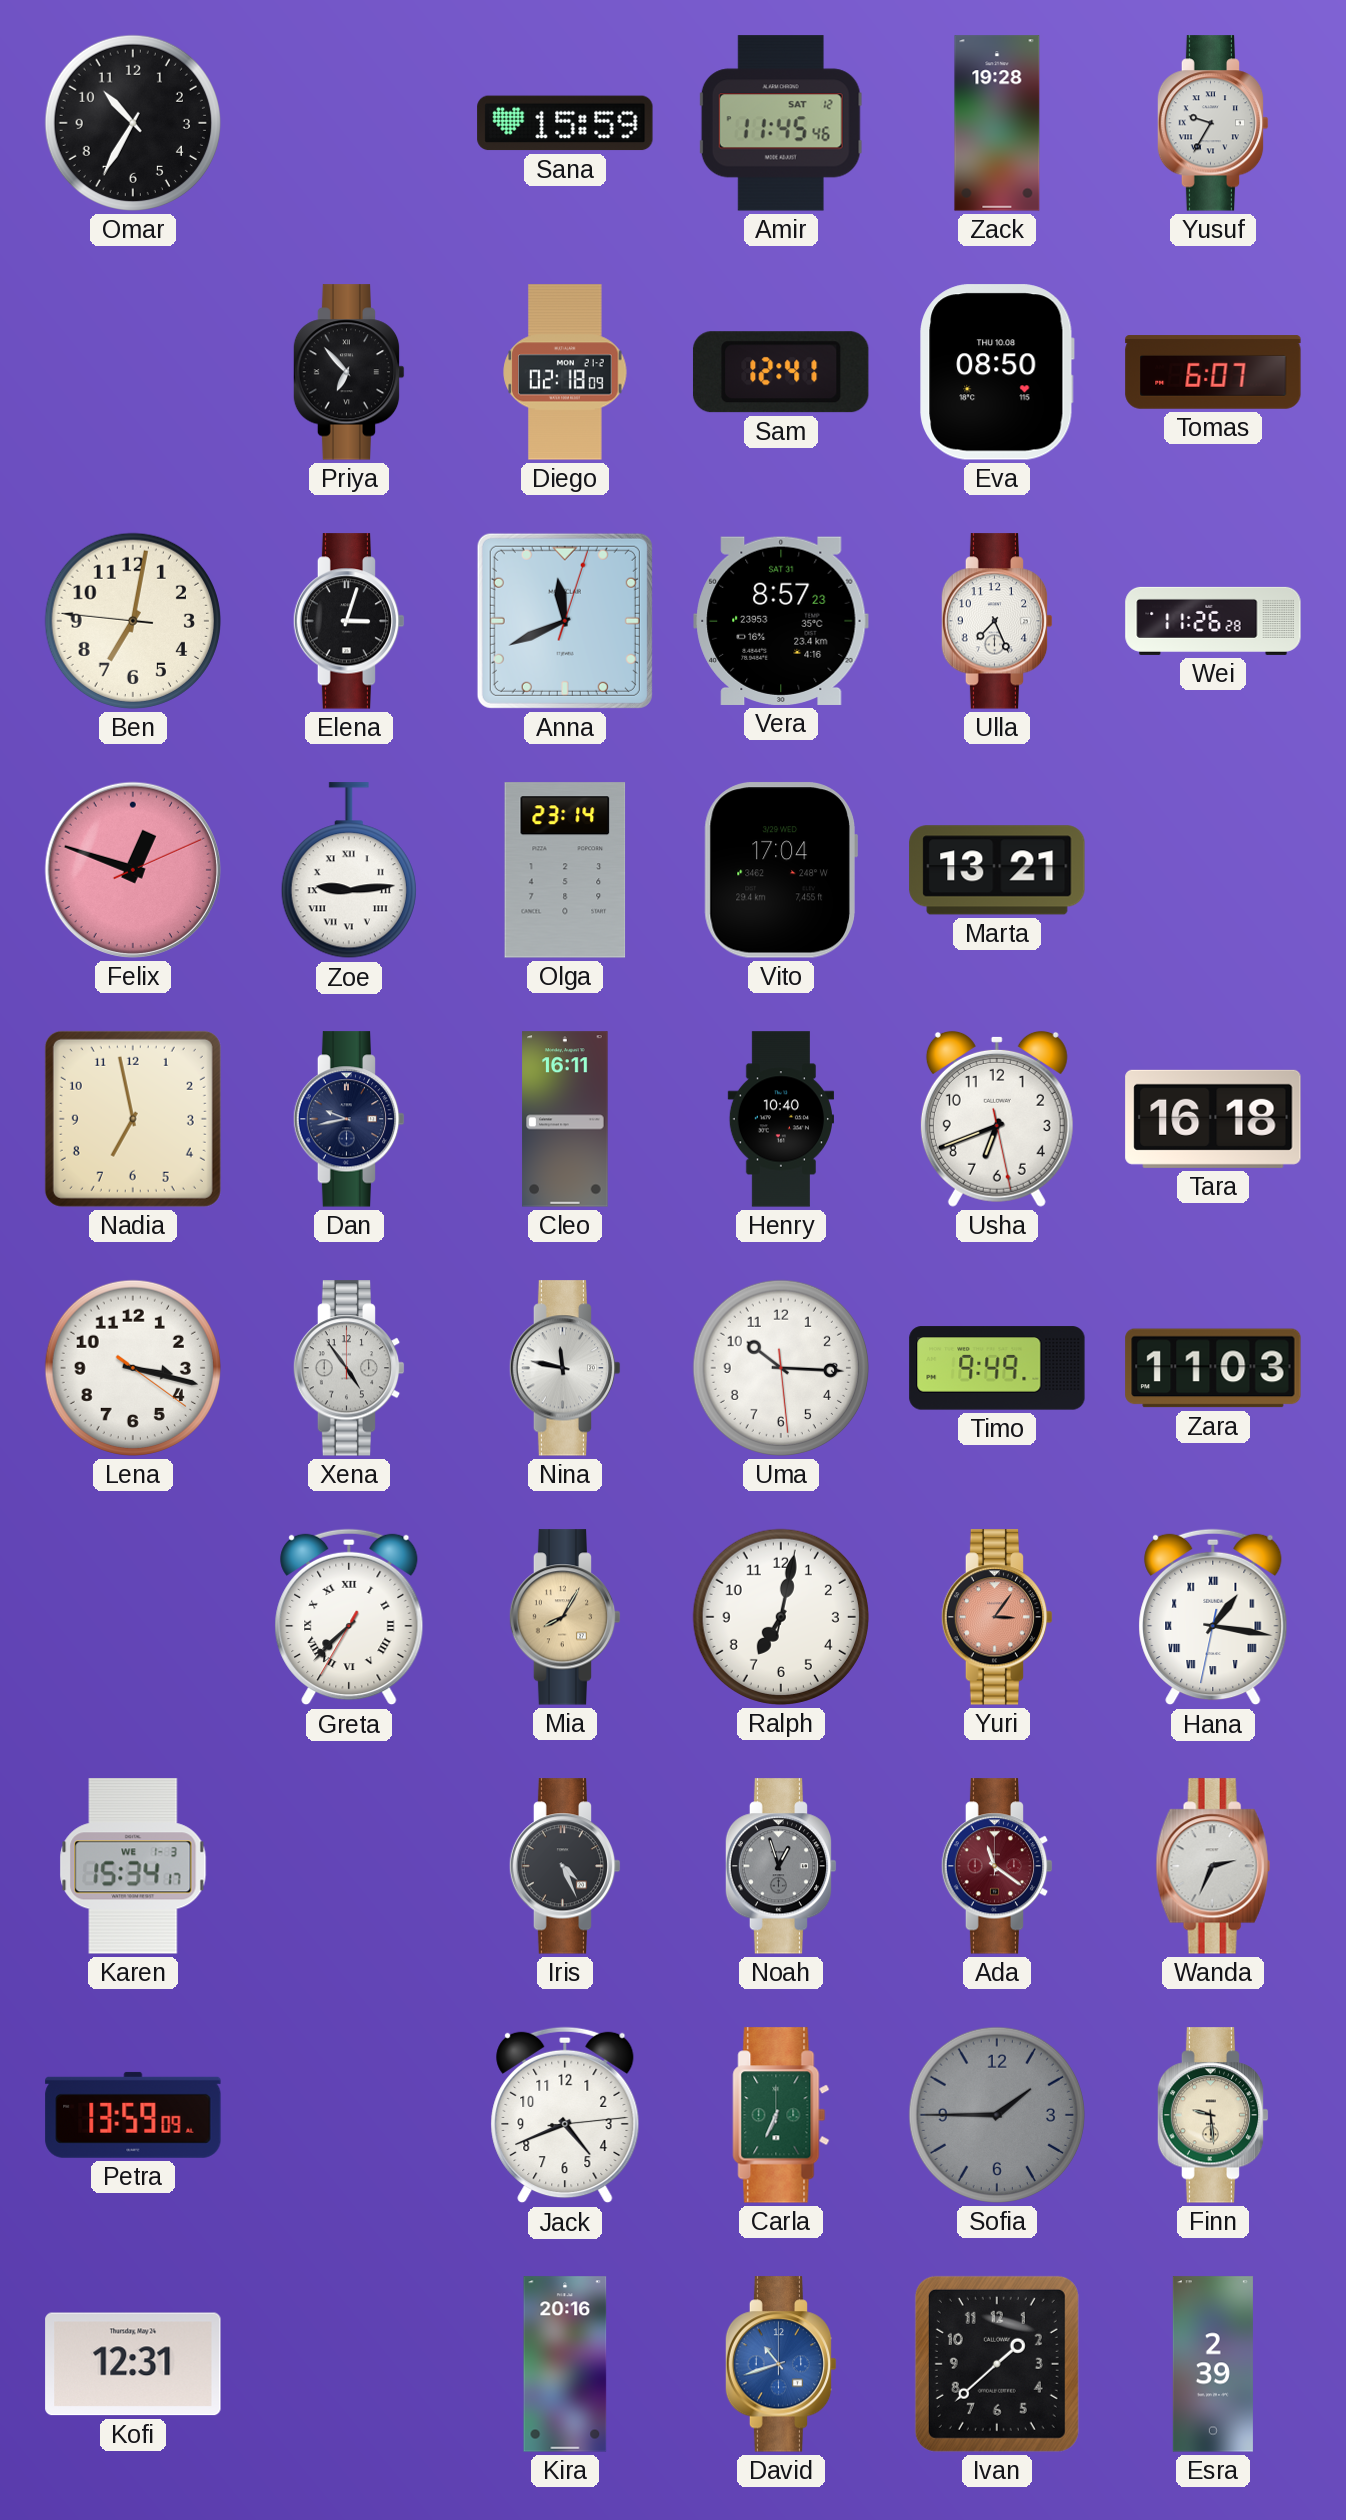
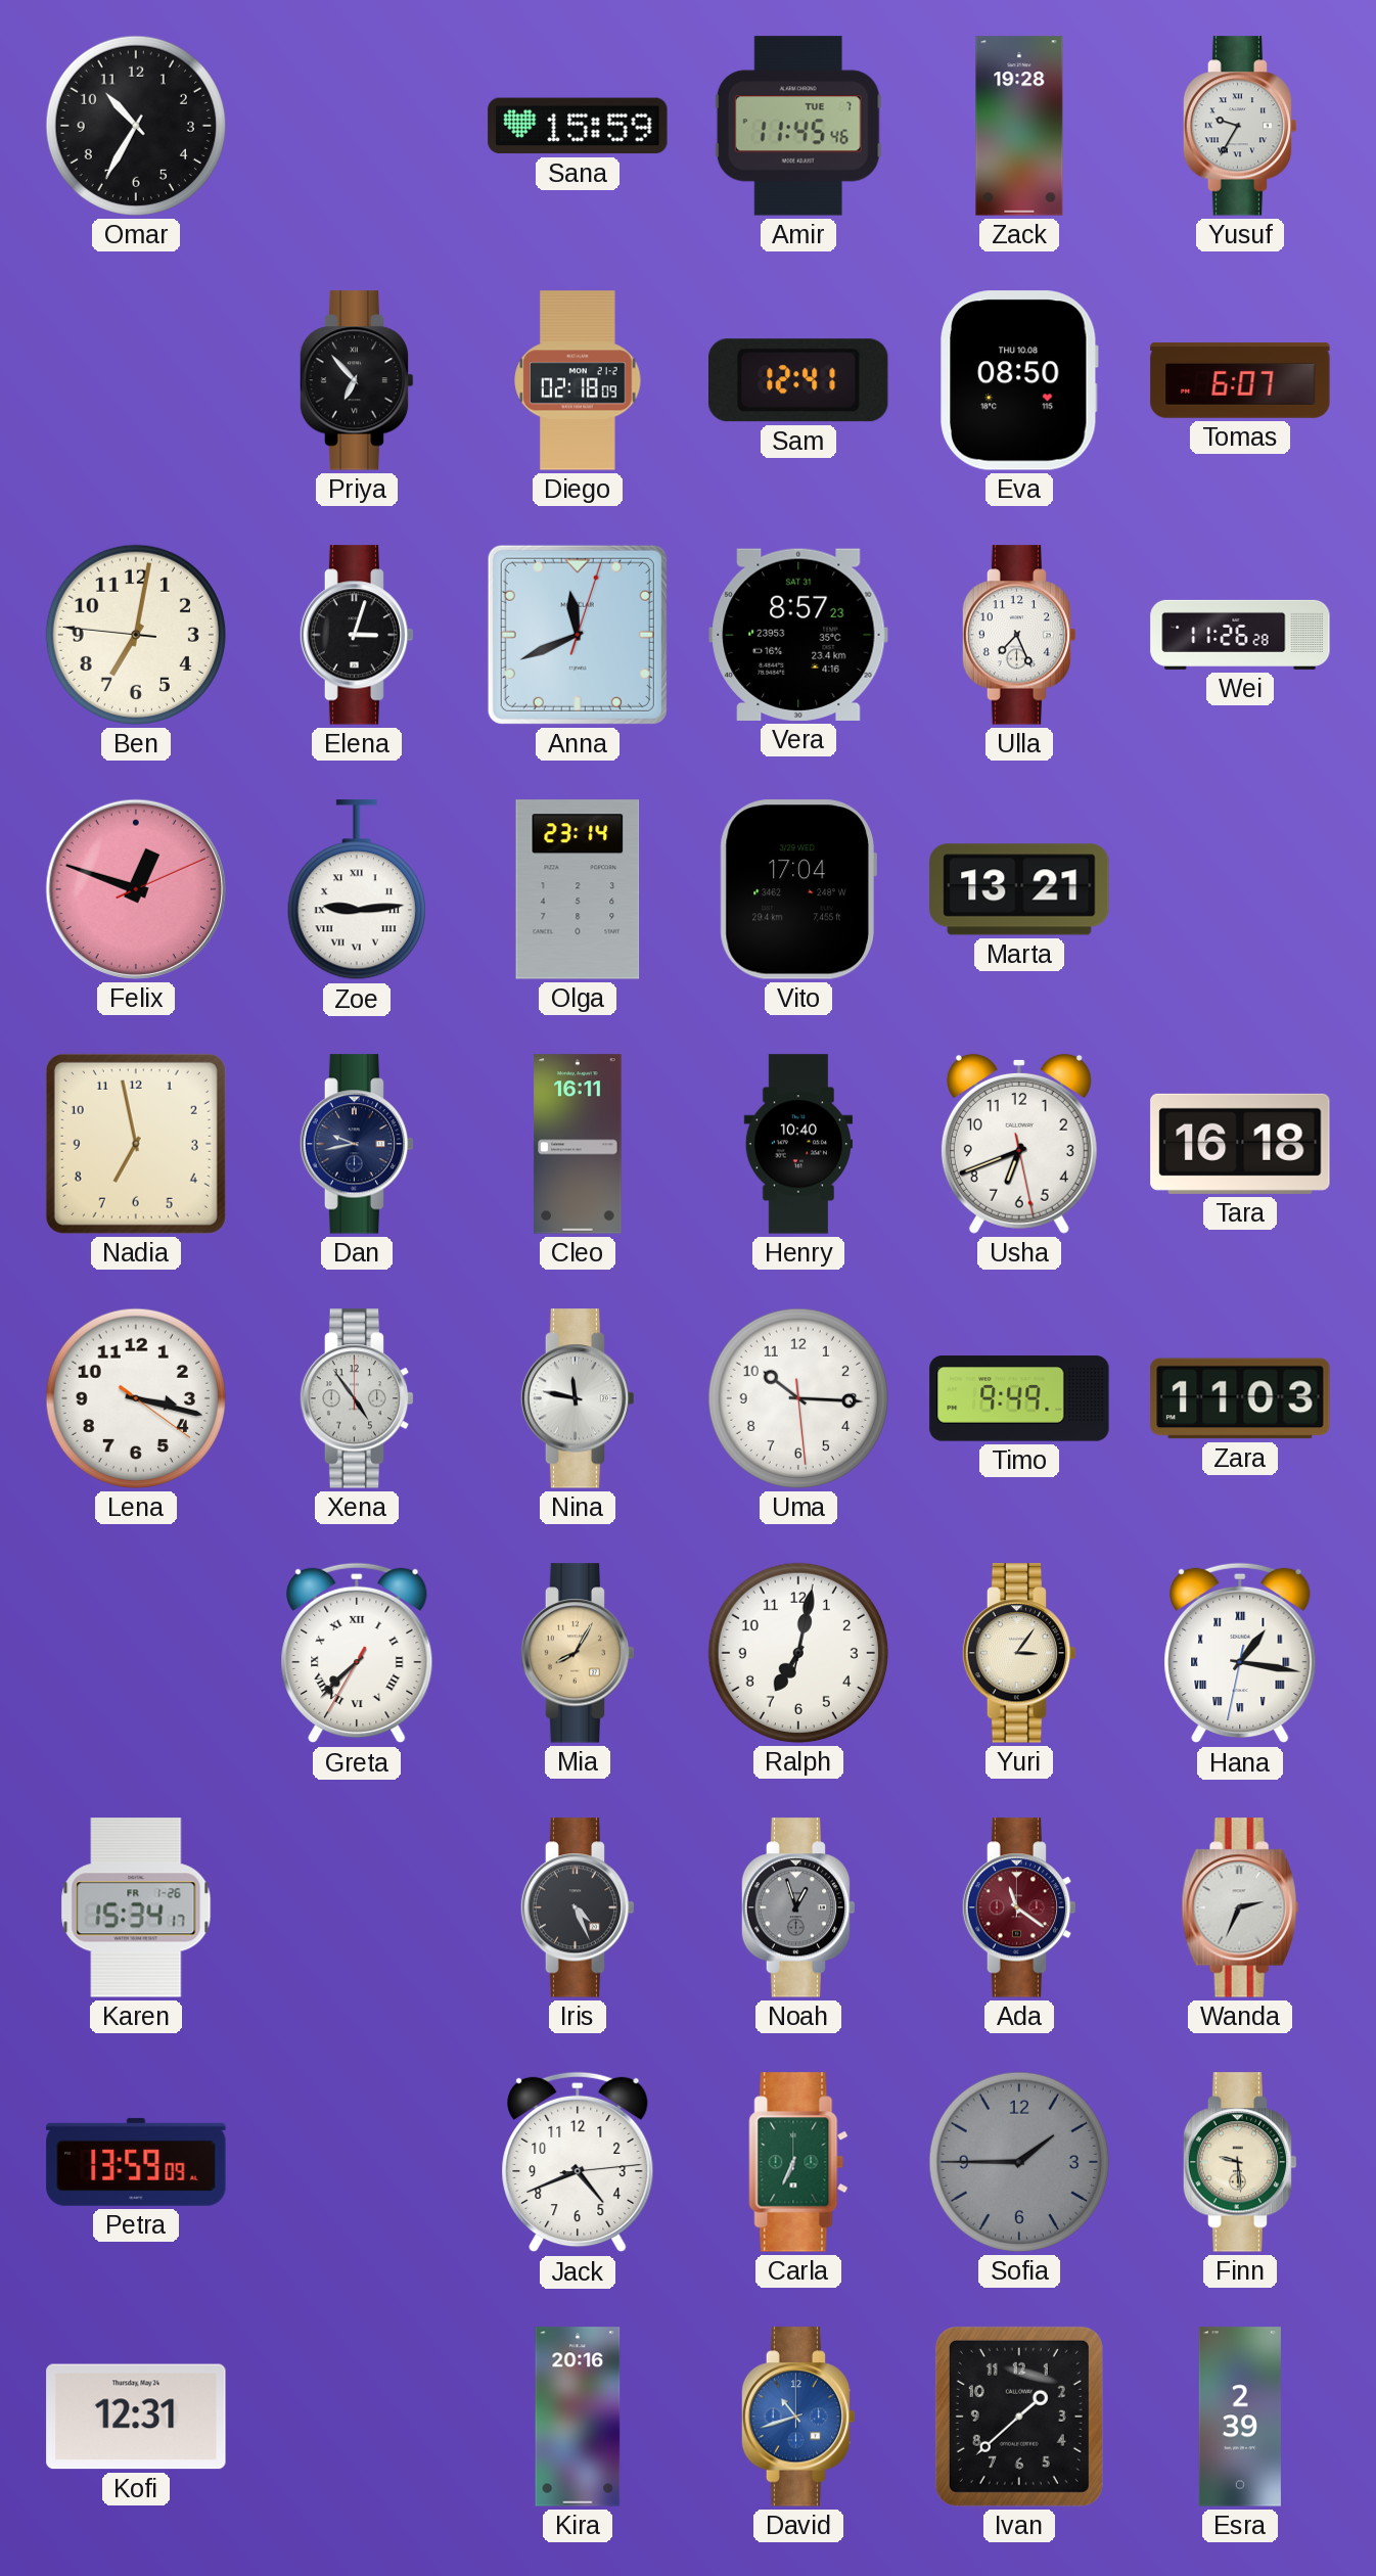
Amir date: SAT 12 -> TUE 7 (798, 126)
Yuri dial: salmon -> cream (1019, 1653)
Karen date: WE 1-3 -> FR 1-26 (136, 1907)
